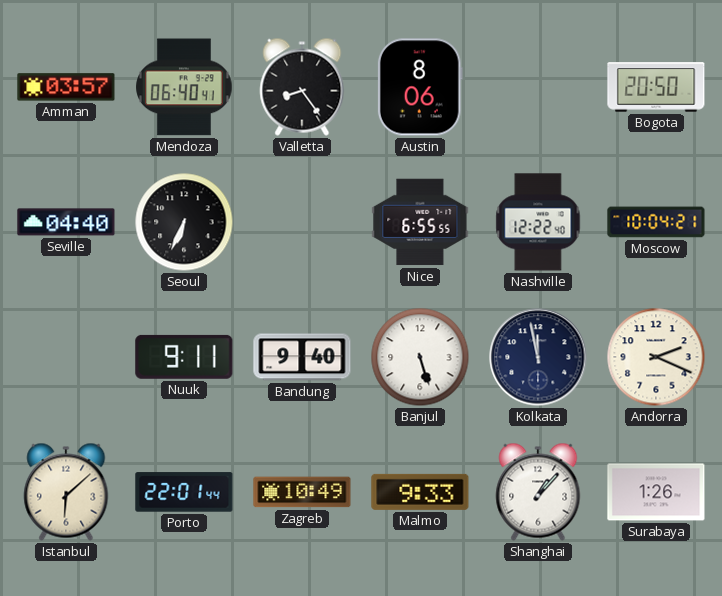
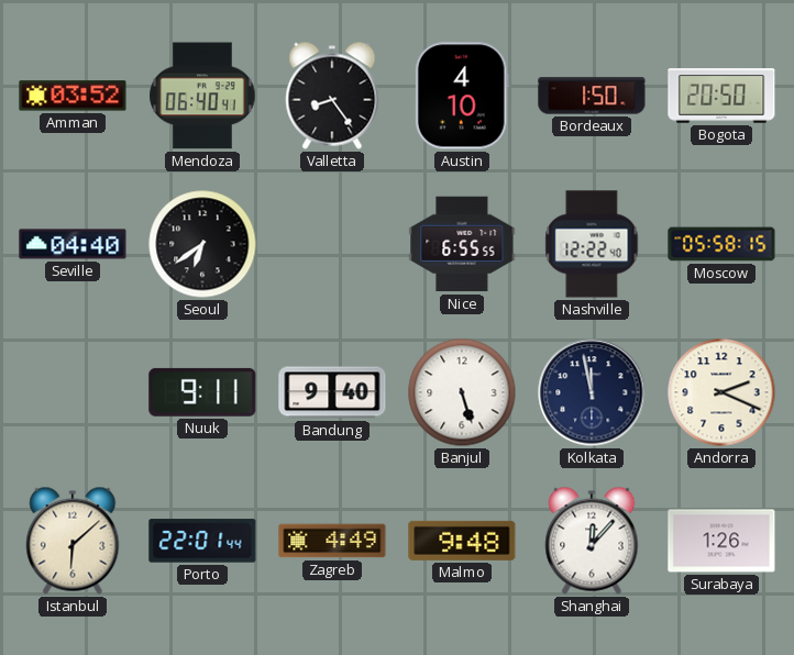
Amman: 03:57 -> 03:52 (73, 96)
Austin: 8:06 -> 4:10 (462, 96)
Bordeaux: none -> 1:50 (592, 96)
Seoul: 6:34 -> 6:39 (202, 244)
Moscow: 10:04 -> 05:58 (721, 244)
Zagreb: 10:49 -> 4:49 (332, 541)
Malmo: 9:33 -> 9:48 (462, 541)
Shanghai: 1:07 -> 12:07 (592, 541)
